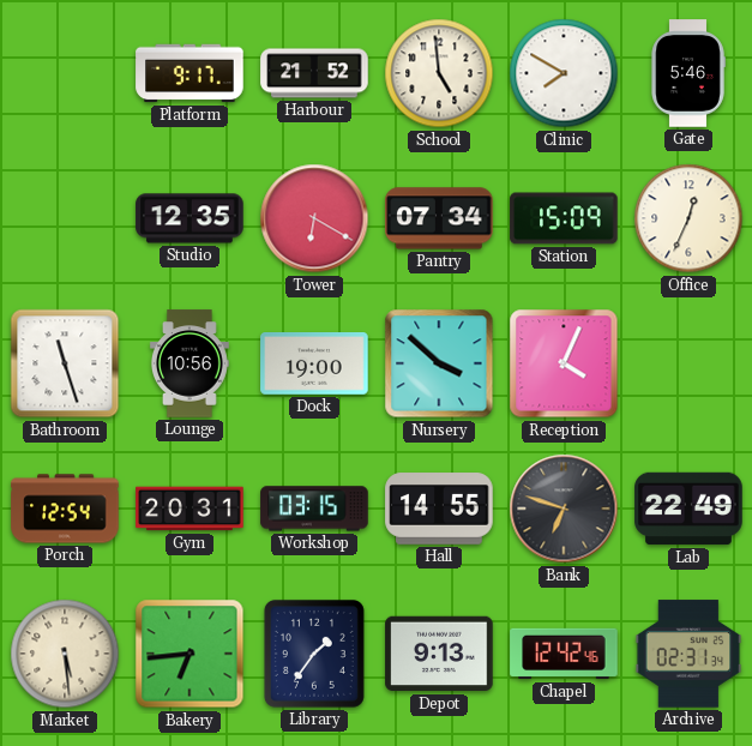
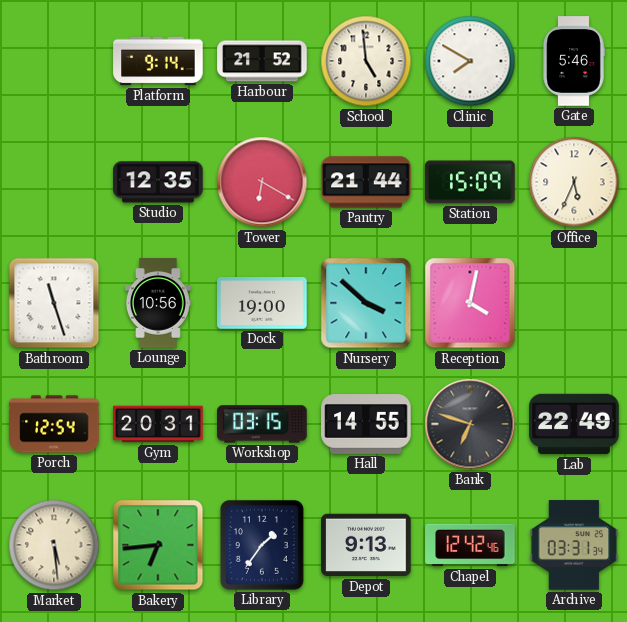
Platform: 9:17 -> 9:14 (158, 61)
Pantry: 07:34 -> 21:44 (366, 182)
Office: 12:34 -> 5:34 (574, 182)
Reception: 4:04 -> 4:02 (470, 303)
Archive: 02:31 -> 03:31 (574, 545)
